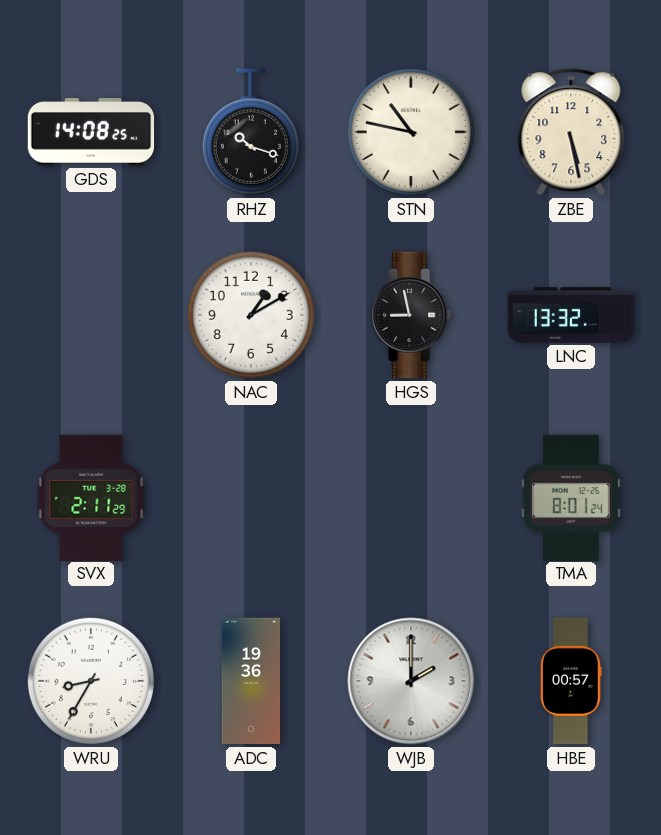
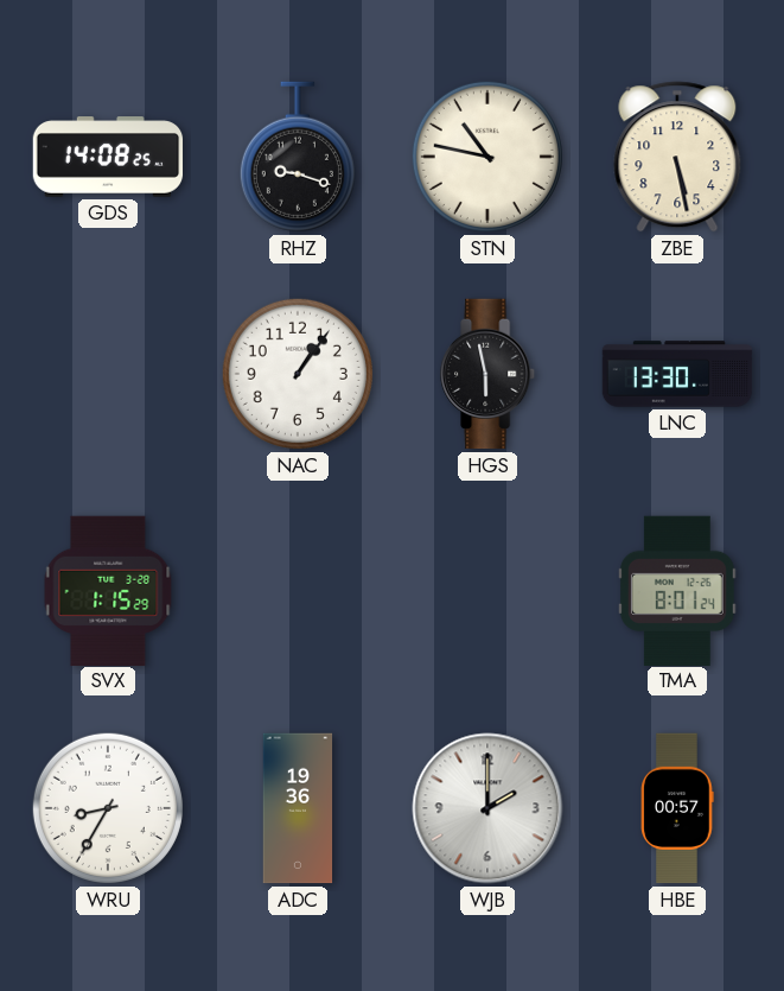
RHZ: 10:18 -> 9:18 (298, 157)
NAC: 1:10 -> 1:06 (298, 374)
HGS: 8:58 -> 5:58 (489, 374)
LNC: 13:32 -> 13:30 (677, 374)
SVX: 2:11 -> 1:15 (108, 590)
